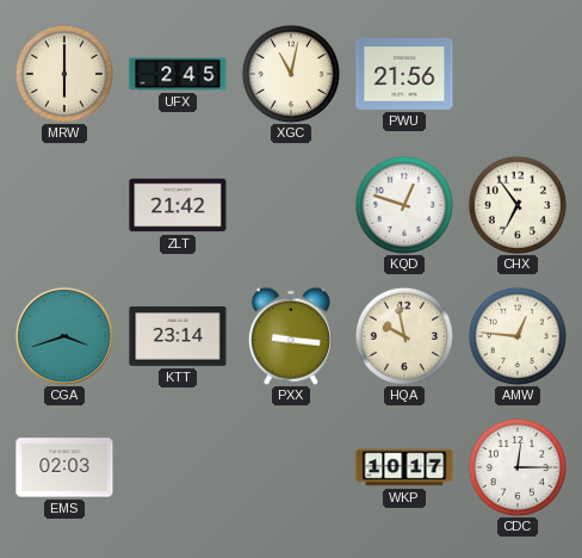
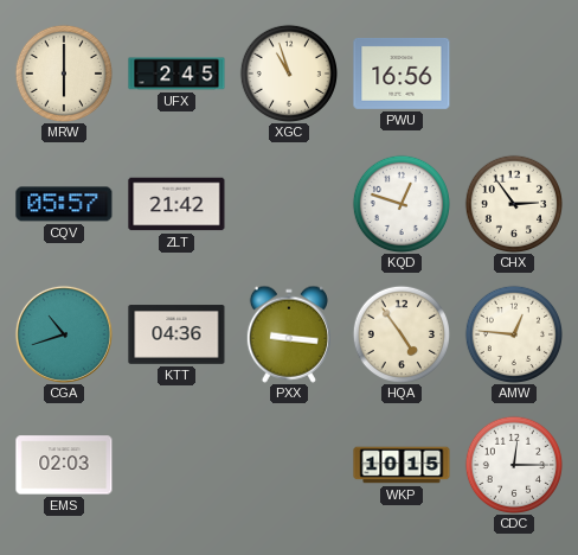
XGC: 11:02 -> 10:57 (288, 72)
PWU: 21:56 -> 16:56 (402, 74)
CQV: none -> 05:57 (64, 204)
CHX: 6:54 -> 2:54 (513, 203)
CGA: 3:42 -> 10:42 (64, 334)
KTT: 23:14 -> 04:36 (176, 334)
HQA: 9:58 -> 4:54 (400, 333)
WKP: 10:17 -> 10:15 (402, 465)
